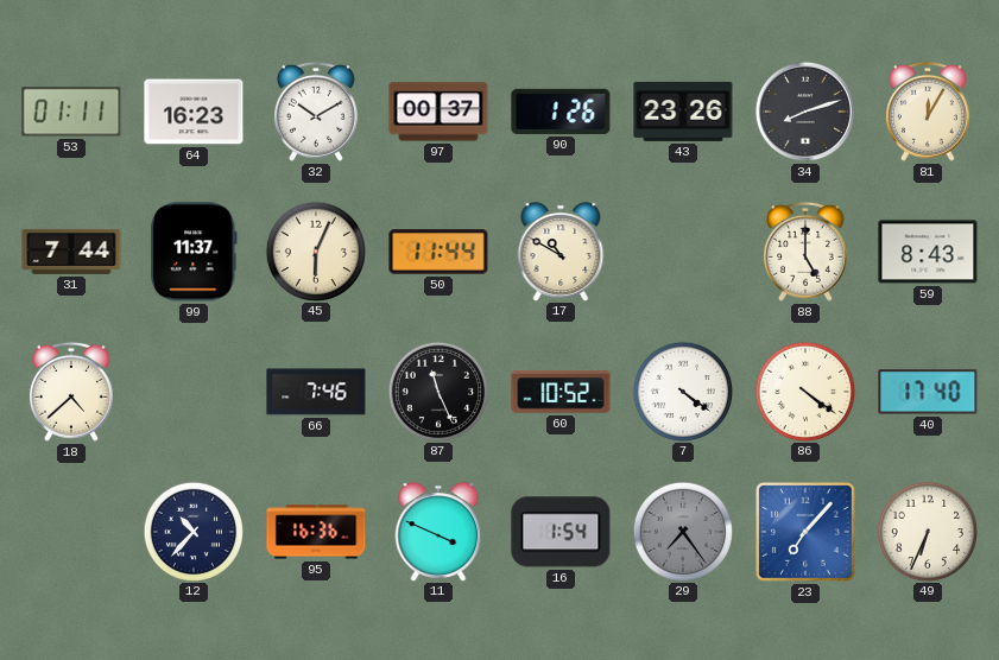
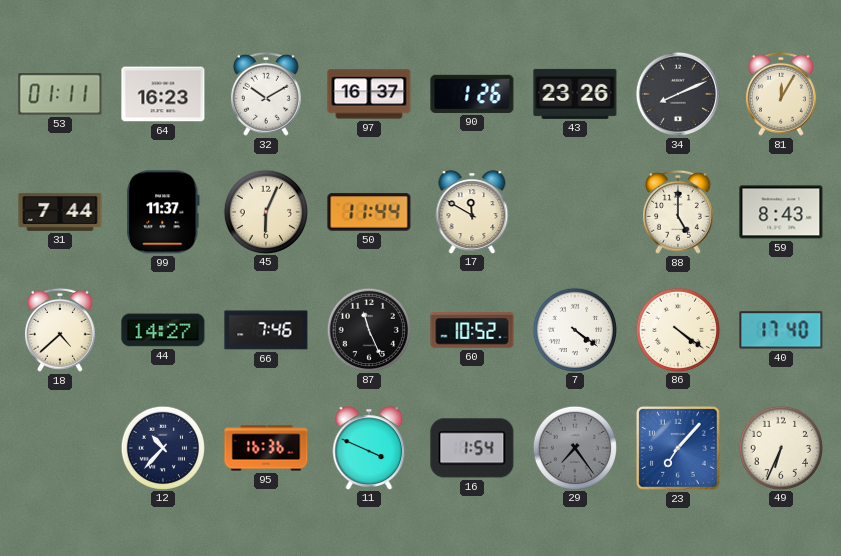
97: 00:37 -> 16:37 (369, 94)
34: 8:12 -> 8:11 (678, 94)
17: 10:50 -> 11:50 (472, 212)
44: none -> 14:27 (163, 330)
